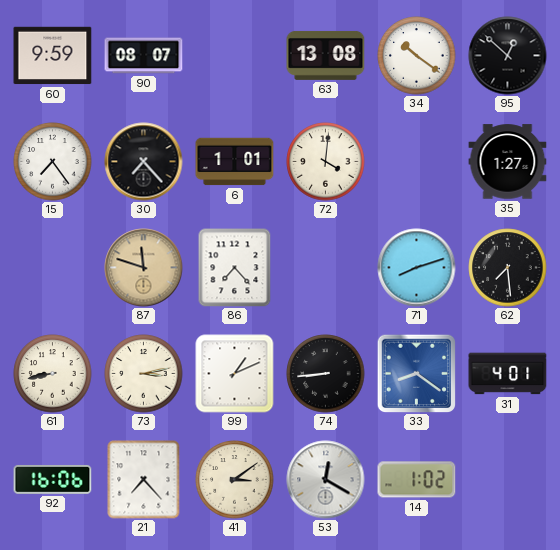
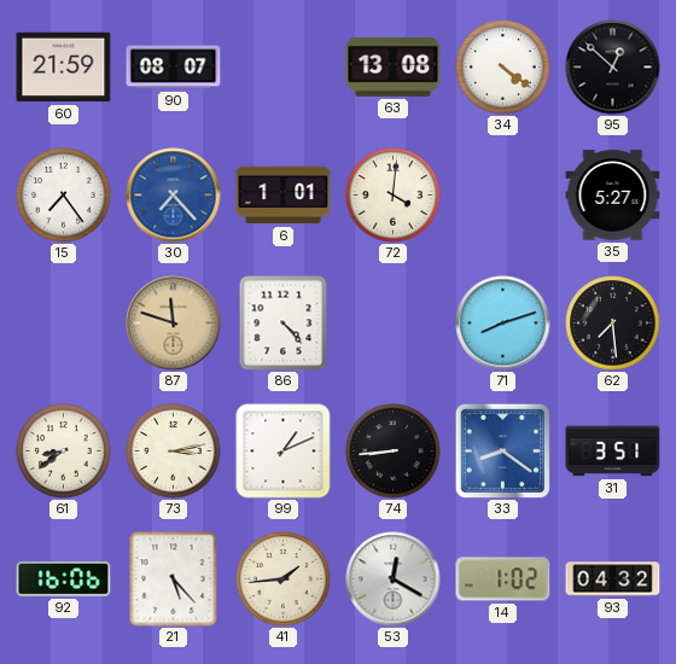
60: 9:59 -> 21:59 (64, 68)
34: 10:21 -> 4:21 (503, 68)
30 dial: black -> blue (174, 196)
35: 1:27 -> 5:27 (613, 196)
86: 7:23 -> 4:23 (284, 324)
61: 8:43 -> 8:39 (64, 452)
31: 4:01 -> 3:51 (613, 452)
21: 7:23 -> 5:23 (174, 579)
41: 3:09 -> 1:44 (284, 579)
93: none -> 04:32 (613, 579)
